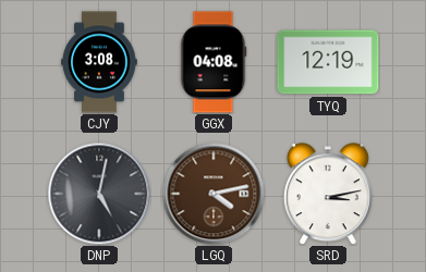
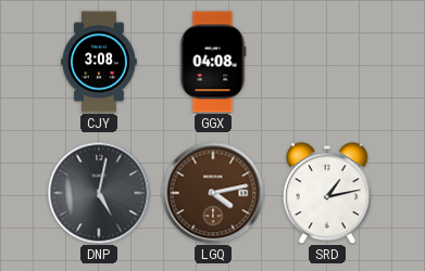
TYQ: 12:19 -> none (328, 62)
SRD: 3:13 -> 1:13 (327, 193)
